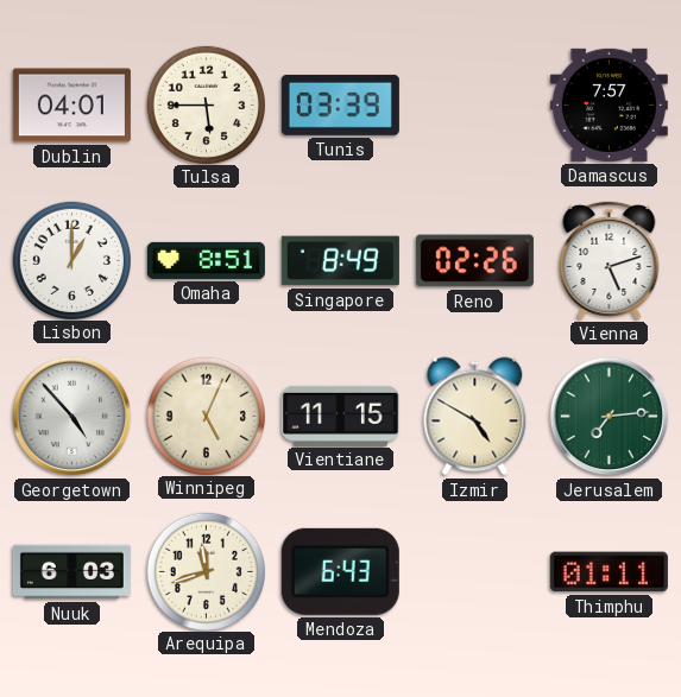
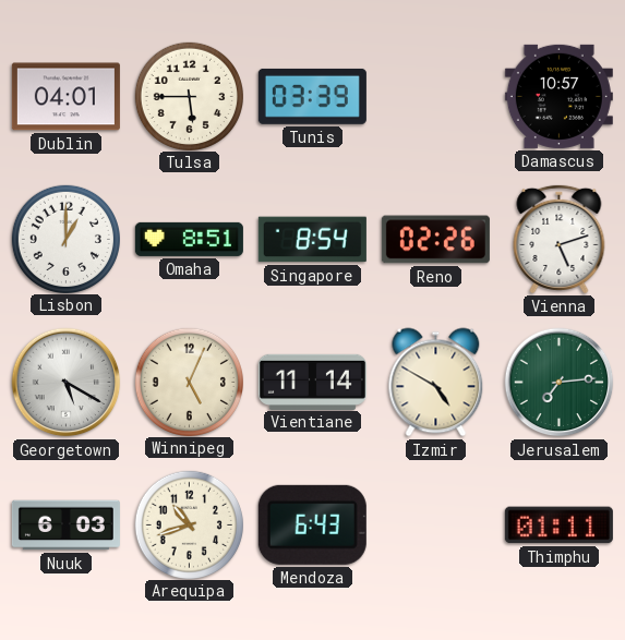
Damascus: 7:57 -> 10:57 (558, 96)
Singapore: 8:49 -> 8:54 (312, 240)
Georgetown: 4:53 -> 5:20 (67, 383)
Vientiane: 11:15 -> 11:14 (312, 382)
Arequipa: 11:42 -> 10:42 (189, 524)
